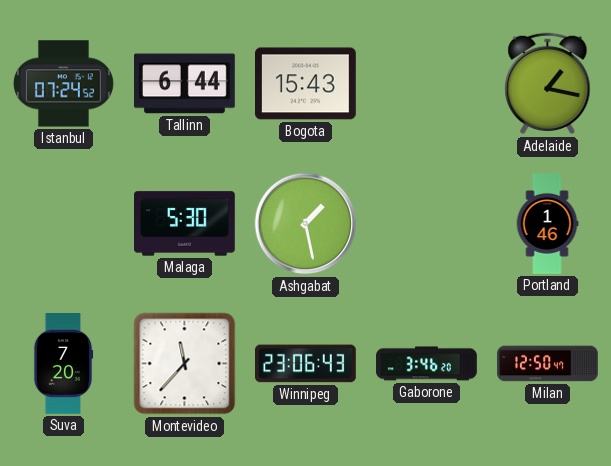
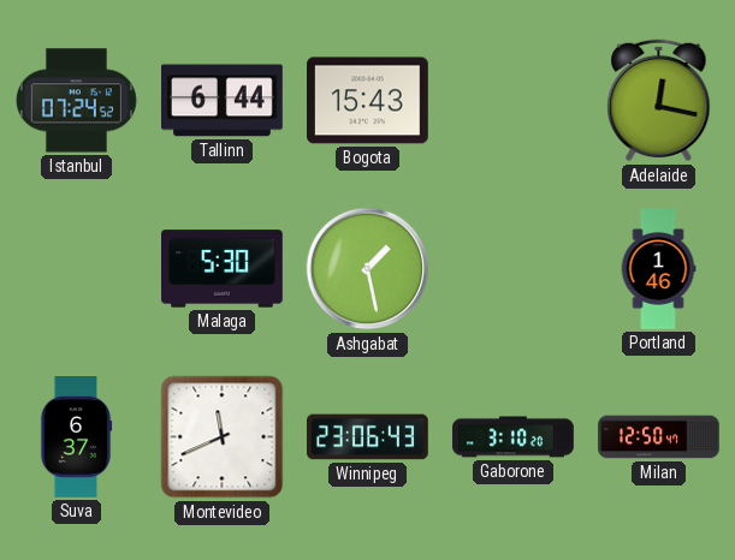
Adelaide: 1:17 -> 12:17 (659, 101)
Suva: 7:20 -> 6:37 (76, 437)
Montevideo: 11:37 -> 11:41 (223, 437)
Gaborone: 3:46 -> 3:10 (514, 437)
